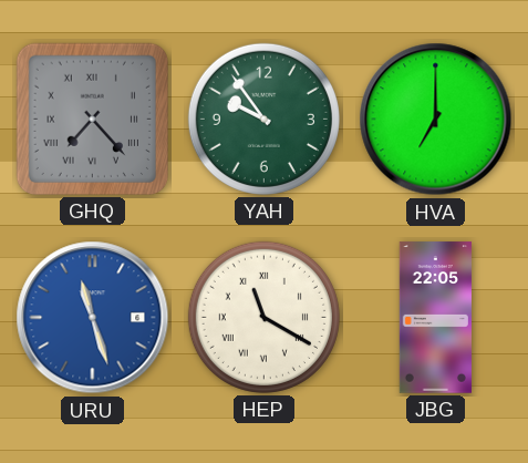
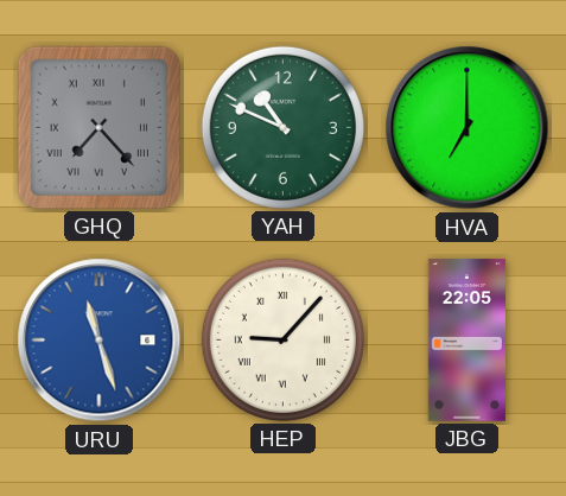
YAH: 9:54 -> 10:49 (282, 127)
HEP: 11:20 -> 9:07 (282, 339)
